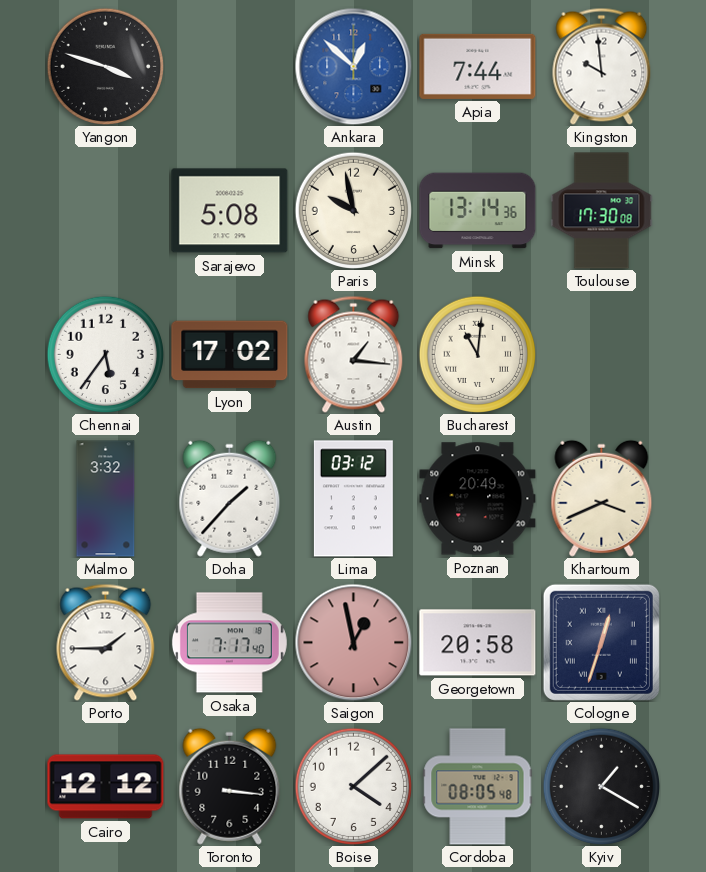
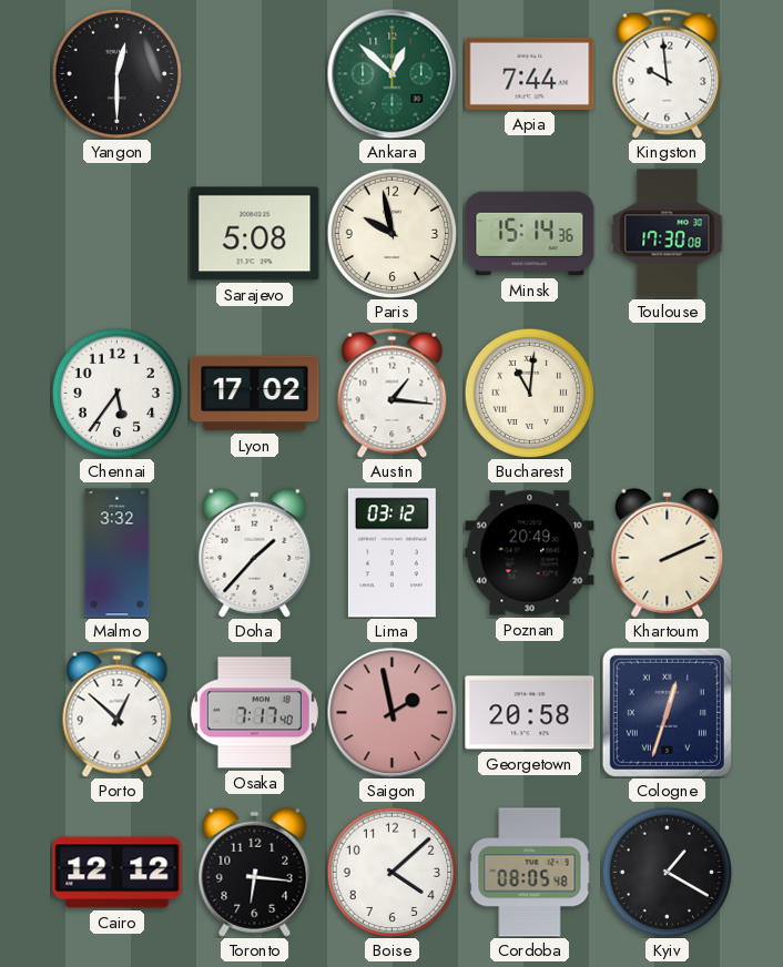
Yangon: 3:48 -> 12:30 (116, 73)
Ankara dial: blue -> green (391, 73)
Minsk: 13:14 -> 15:14 (530, 234)
Khartoum: 3:41 -> 2:11 (668, 552)
Porto: 1:45 -> 12:52 (118, 712)
Saigon: 12:58 -> 1:58 (391, 712)
Toronto: 3:16 -> 6:16 (255, 872)
